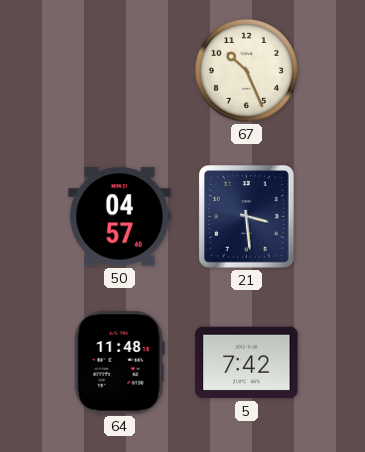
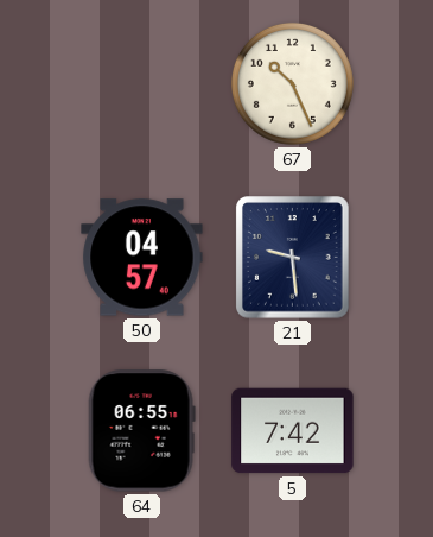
21: 3:29 -> 9:29 (293, 258)
64: 11:48 -> 06:55 (141, 431)
